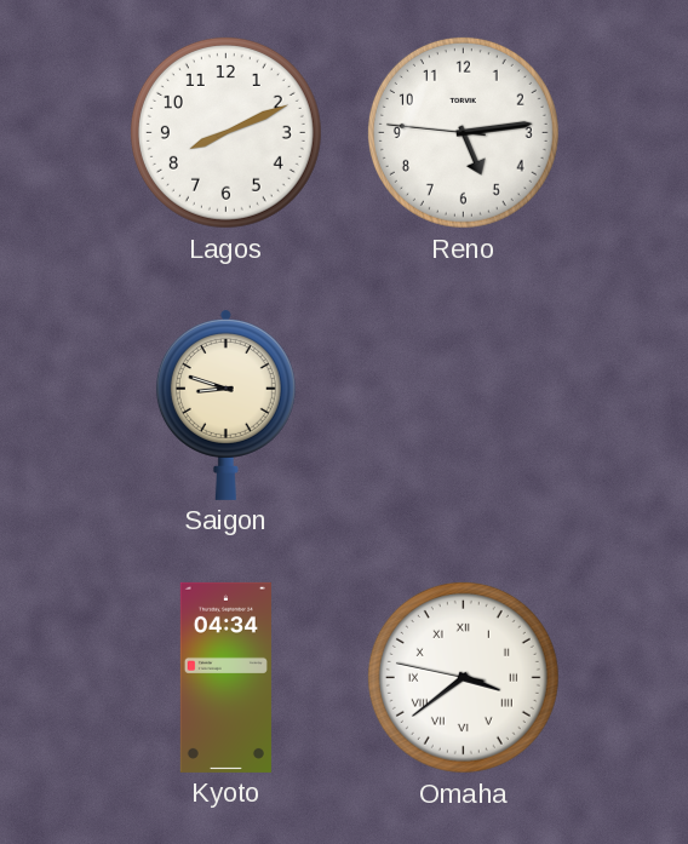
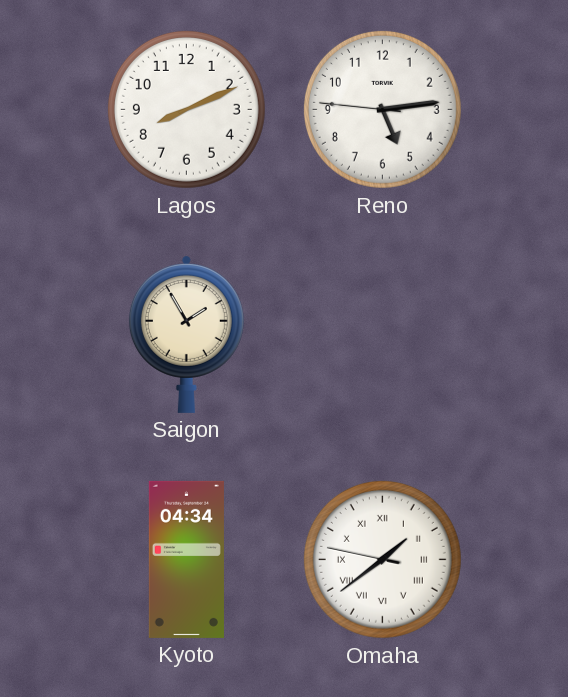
Saigon: 8:48 -> 1:55 (186, 334)
Omaha: 3:38 -> 1:38 (382, 559)
